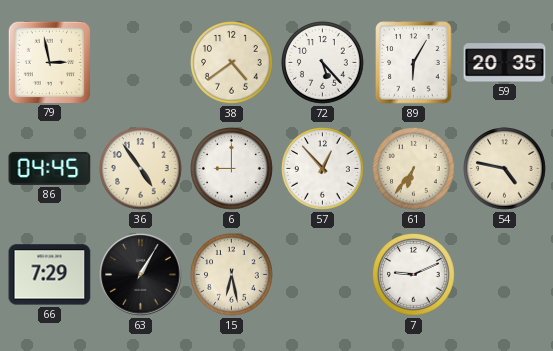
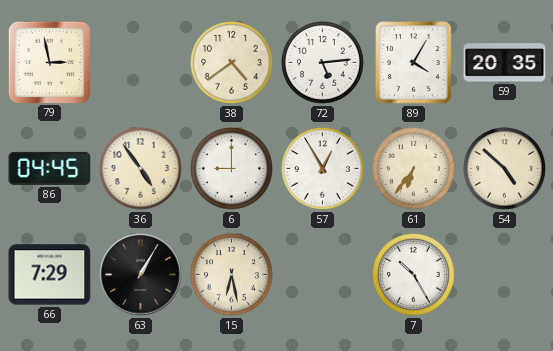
72: 5:23 -> 5:14 (323, 63)
89: 6:05 -> 4:05 (414, 63)
57: 12:53 -> 12:55 (323, 169)
54: 4:47 -> 4:52 (505, 169)
7: 9:11 -> 10:25 (414, 275)
